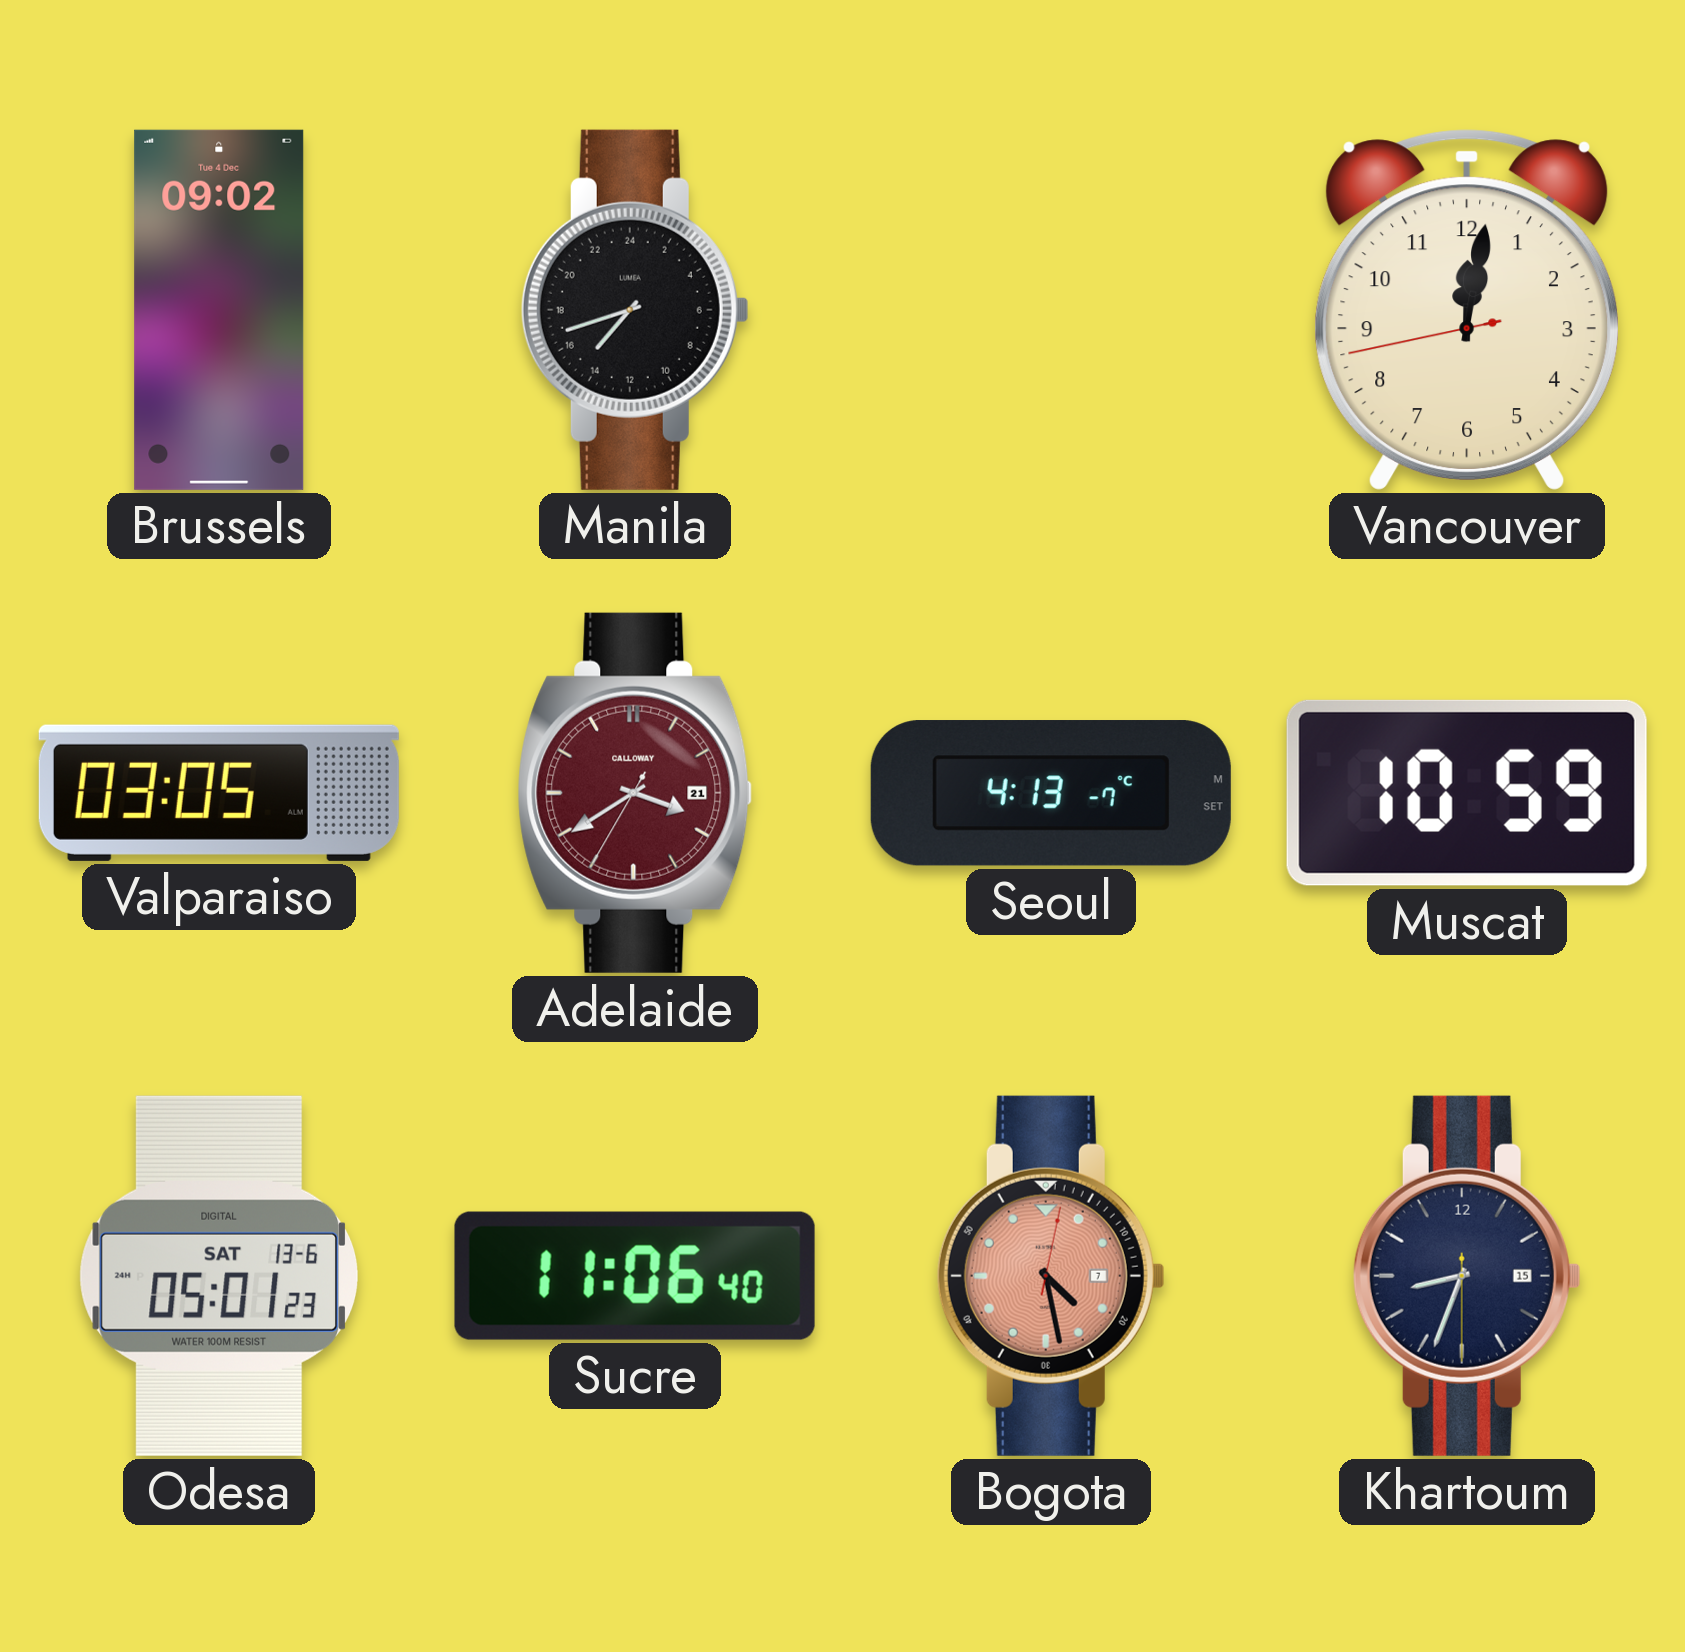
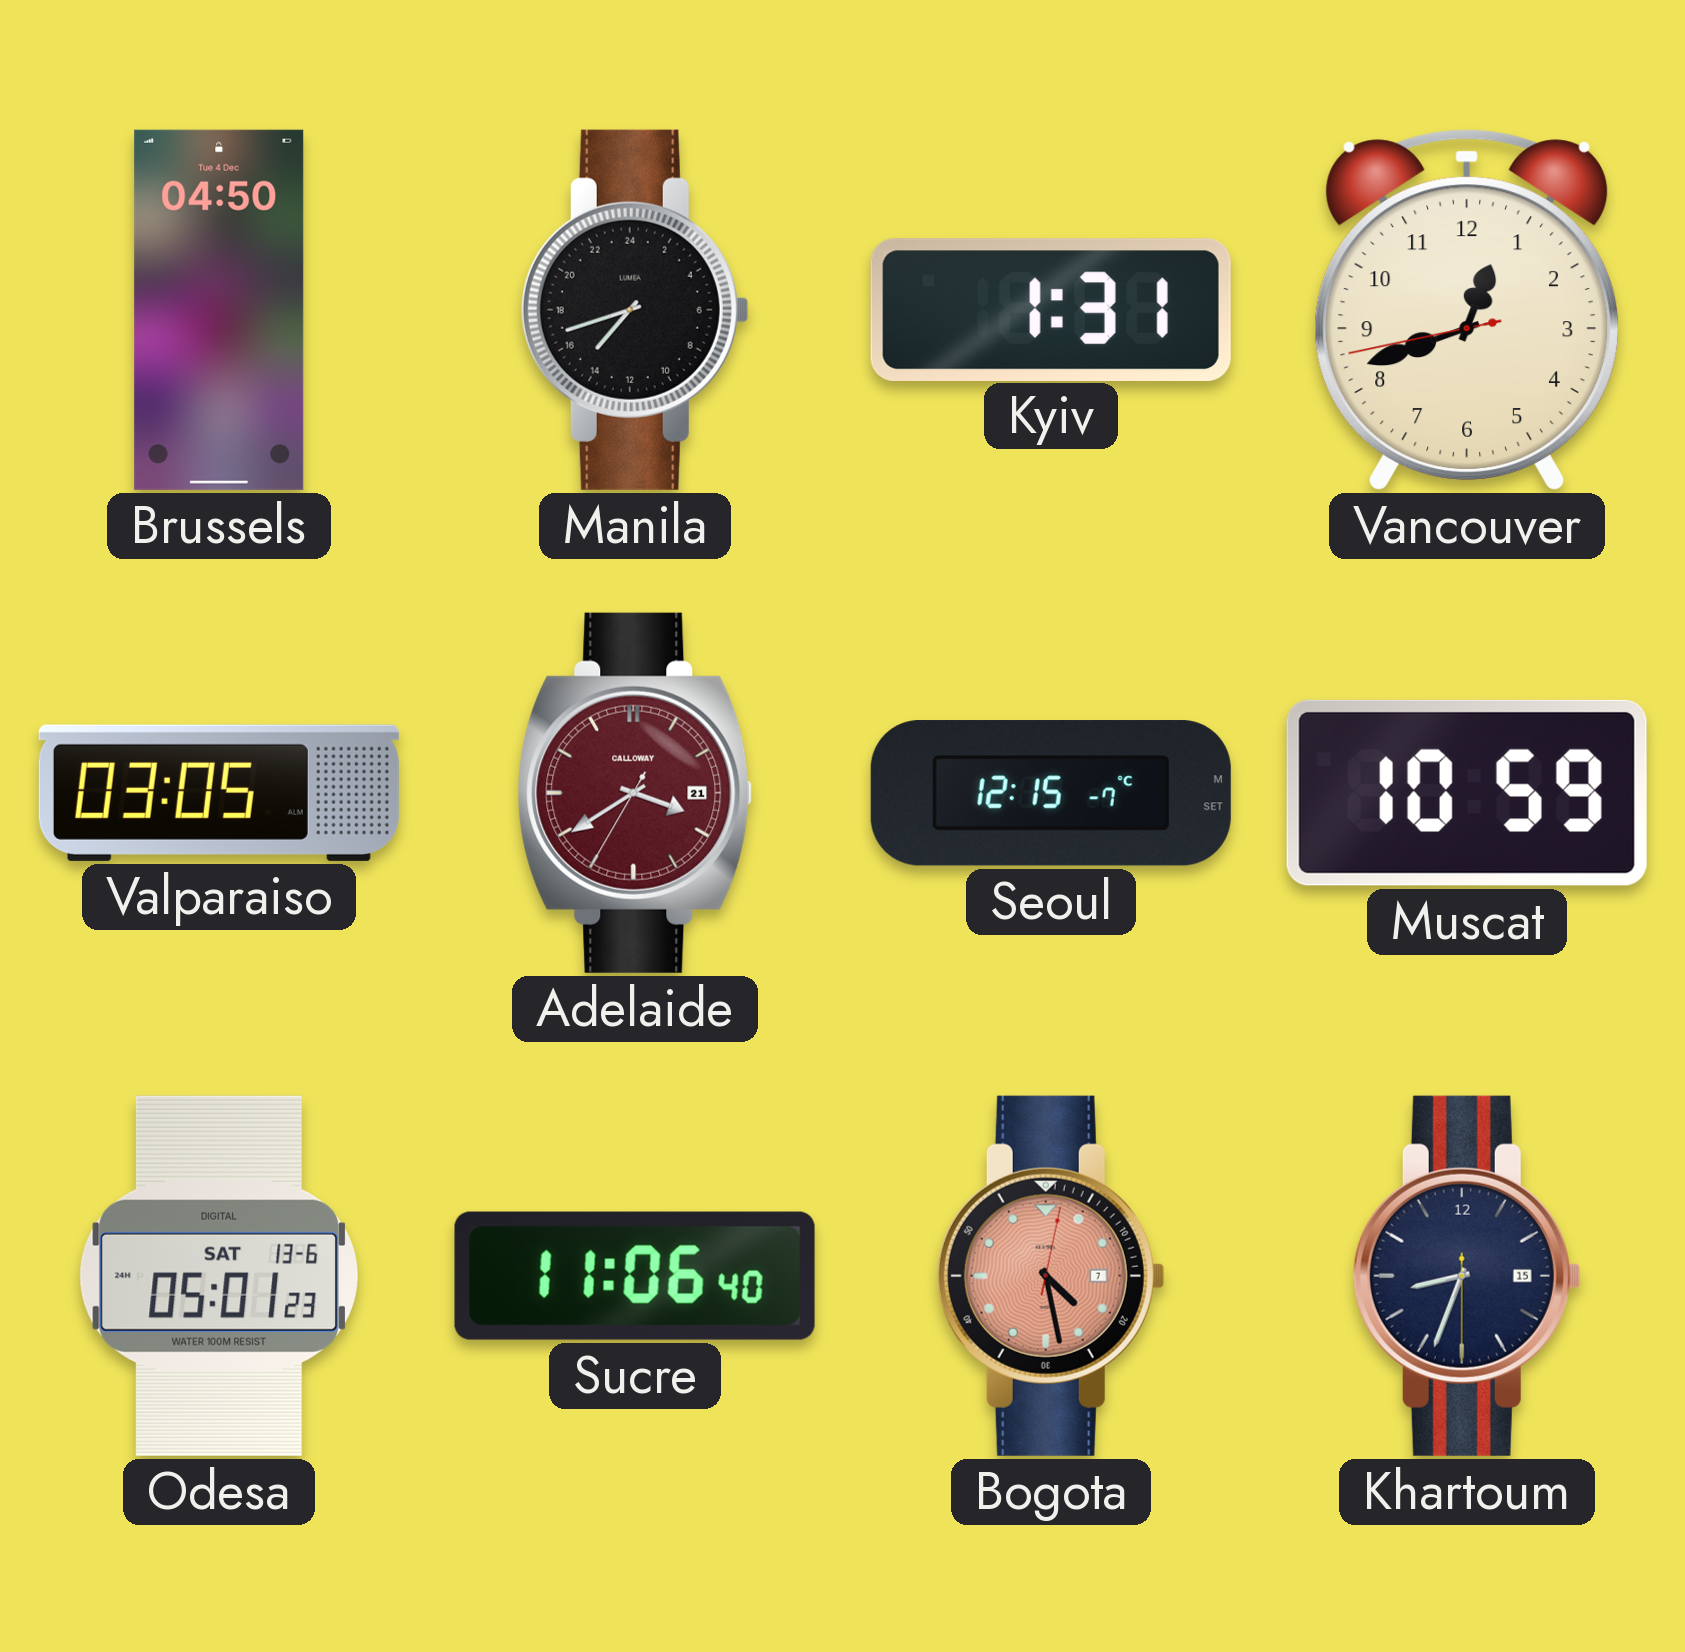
Brussels: 09:02 -> 04:50 (219, 310)
Kyiv: none -> 1:31 (1051, 309)
Vancouver: 12:01 -> 12:41 (1467, 310)
Seoul: 4:13 -> 12:15 (1051, 793)
